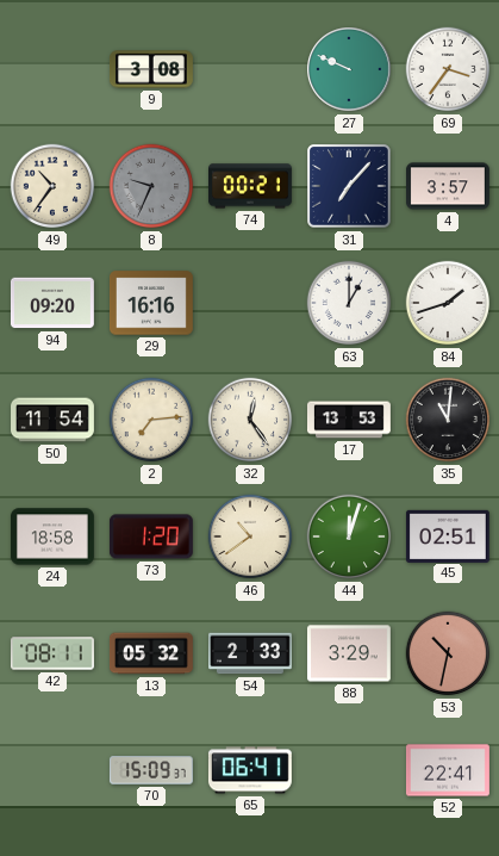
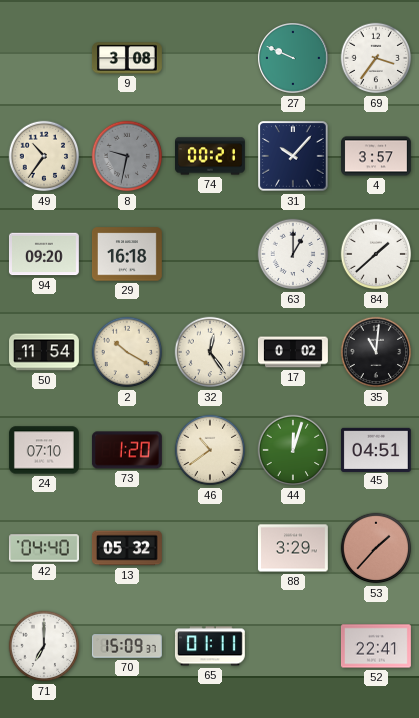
8: 9:34 -> 9:32 (127, 156)
31: 7:07 -> 10:07 (293, 156)
29: 16:16 -> 16:18 (127, 254)
84: 1:42 -> 1:38 (376, 254)
2: 7:14 -> 10:20 (127, 352)
17: 13:53 -> 0:02 (293, 352)
24: 18:58 -> 07:10 (44, 450)
45: 02:51 -> 04:51 (376, 449)
42: 08:11 -> 04:40 (44, 548)
54: 2:33 -> none (251, 653)
53: 10:32 -> 1:37 (376, 548)
71: none -> 7:00 (44, 646)
65: 06:41 -> 01:11 (210, 646)
